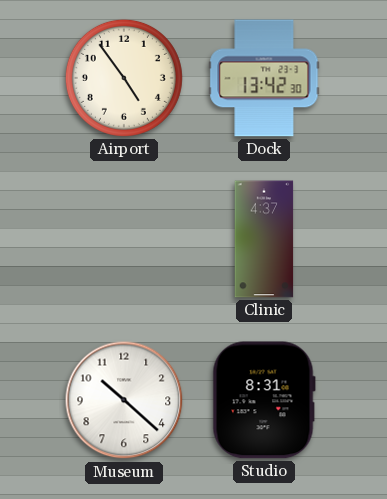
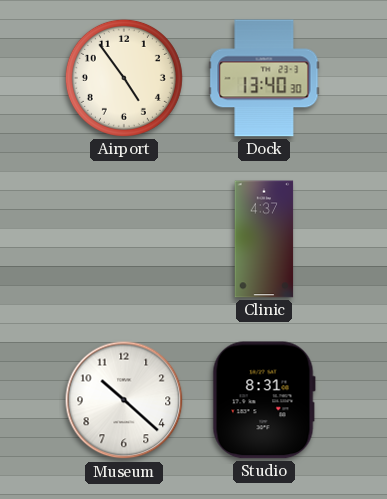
Dock: 13:42 -> 13:40 (264, 78)
